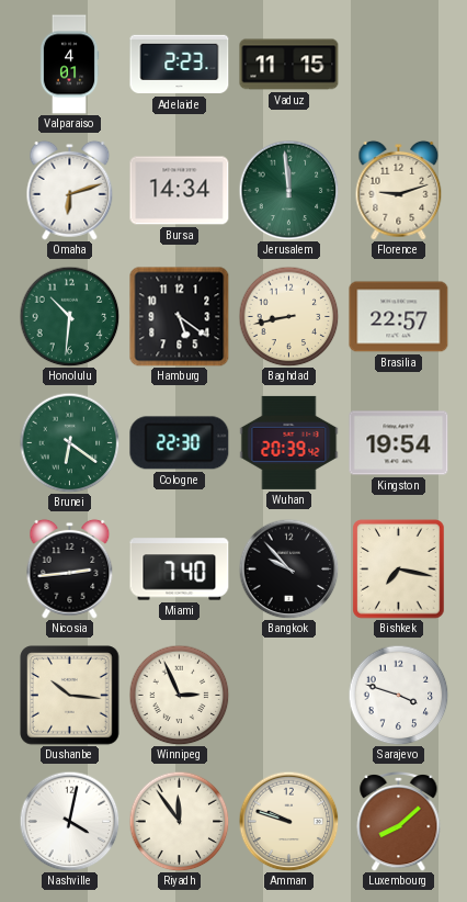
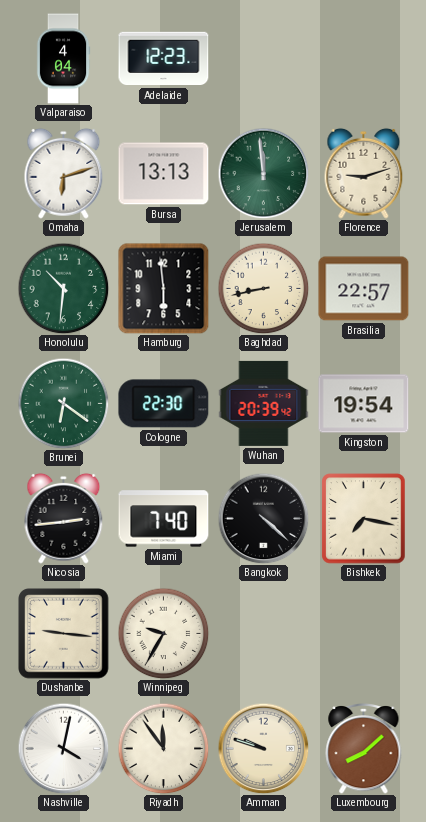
Valparaiso: 4:01 -> 4:04 (63, 59)
Adelaide: 2:23 -> 12:23 (164, 59)
Vaduz: 11:15 -> none (289, 65)
Bursa: 14:34 -> 13:13 (164, 174)
Hamburg: 5:21 -> 5:59 (164, 289)
Bangkok: 9:53 -> 4:22 (263, 518)
Dushanbe: 10:16 -> 9:16 (64, 634)
Winnipeg: 2:56 -> 9:35 (163, 633)
Sarajevo: 3:48 -> none (398, 695)
